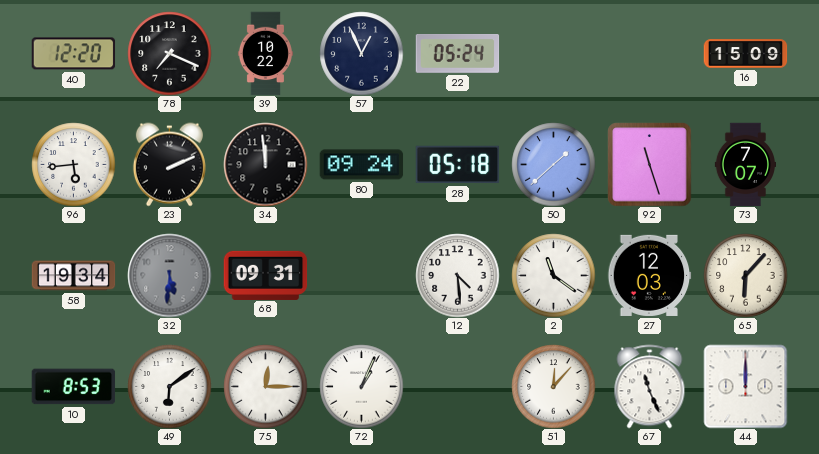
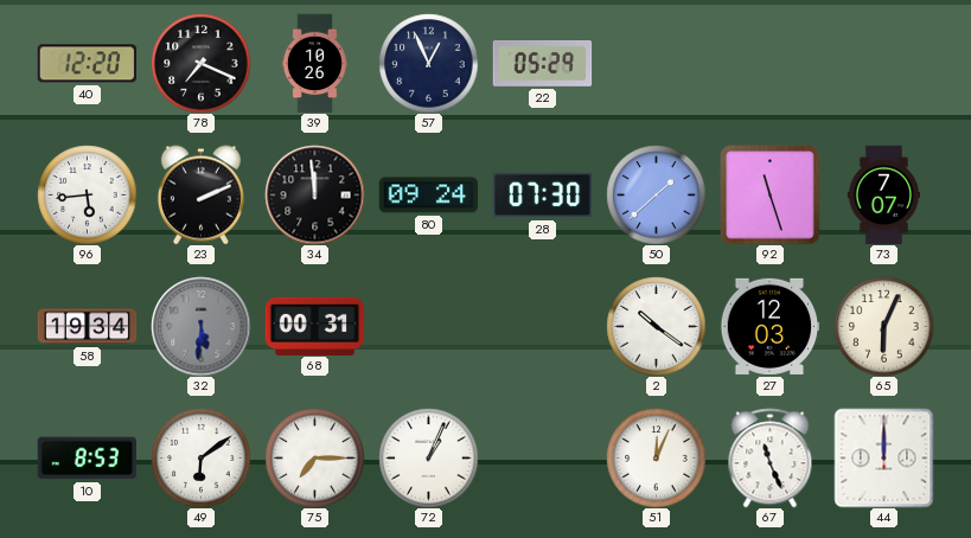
39: 10:22 -> 10:26 (314, 63)
22: 05:24 -> 05:29 (542, 64)
16: 15:09 -> none (745, 54)
28: 05:18 -> 07:30 (542, 196)
68: 09:31 -> 00:31 (314, 326)
12: 4:29 -> none (457, 275)
2: 11:21 -> 10:21 (656, 326)
65: 6:07 -> 6:04 (883, 326)
75: 12:15 -> 7:15 (314, 457)
51: 12:07 -> 12:04 (656, 457)
